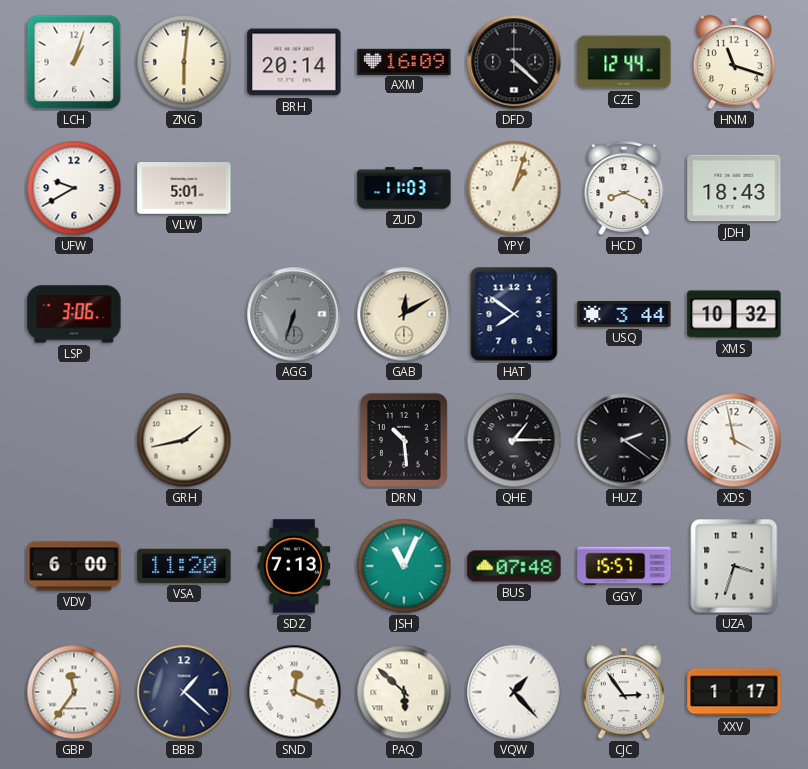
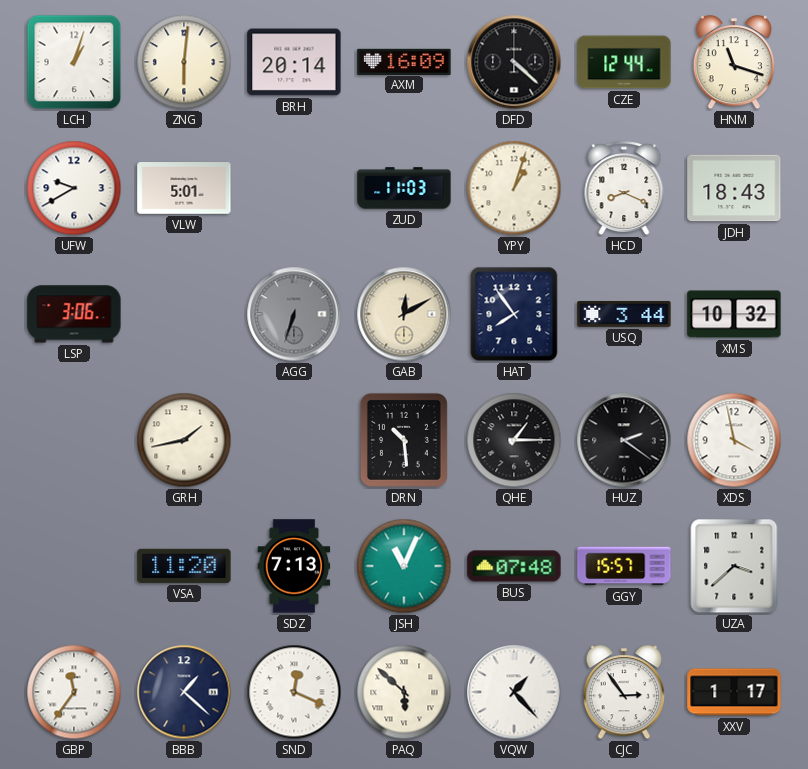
HAT: 7:51 -> 7:54 (514, 314)
VDV: 6:00 -> none (74, 566)
UZA: 3:33 -> 3:38 (734, 566)
